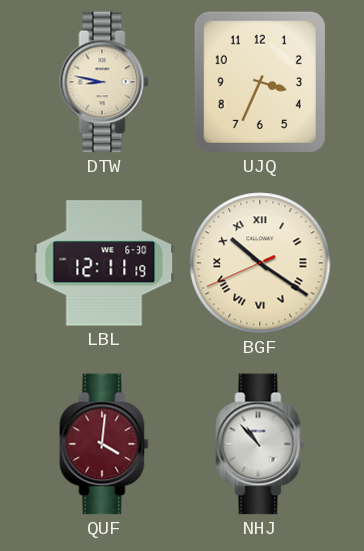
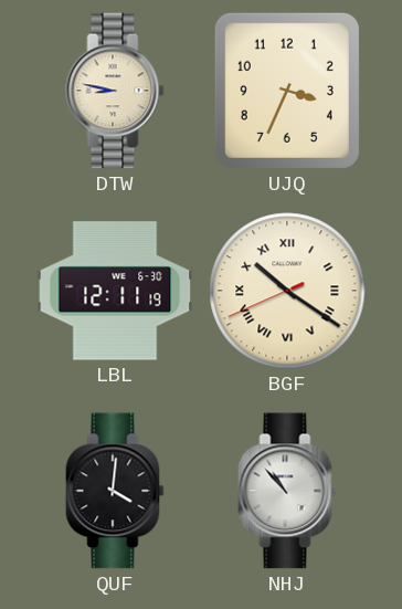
QUF dial: burgundy -> black (115, 491)
